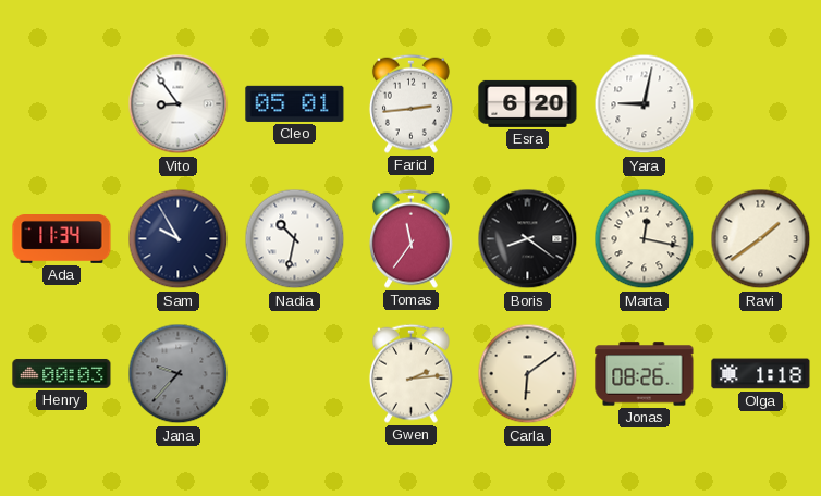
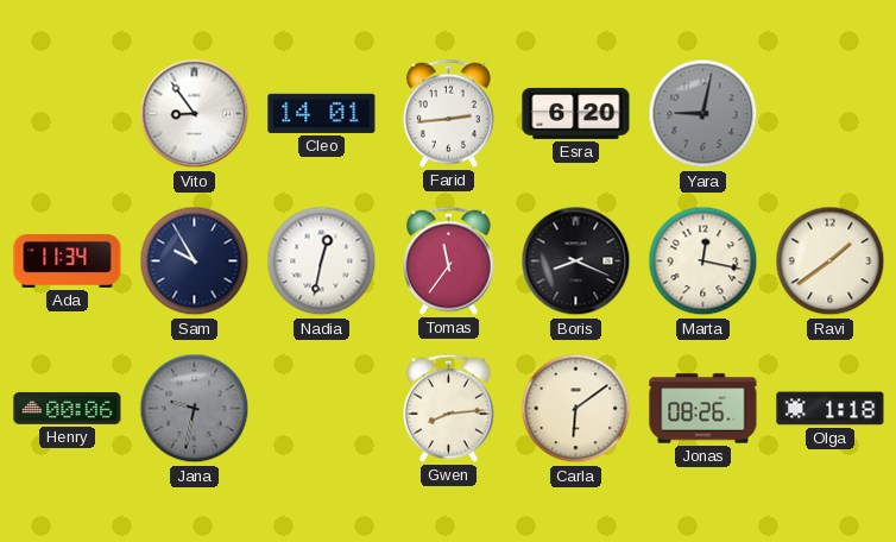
Cleo: 05:01 -> 14:01 (322, 113)
Yara dial: white -> grey (703, 114)
Nadia: 10:32 -> 12:32 (322, 261)
Boris: 8:21 -> 8:19 (576, 261)
Henry: 00:03 -> 00:06 (68, 408)
Jana: 9:37 -> 9:32 (195, 409)
Gwen: 2:14 -> 8:14 (448, 408)
